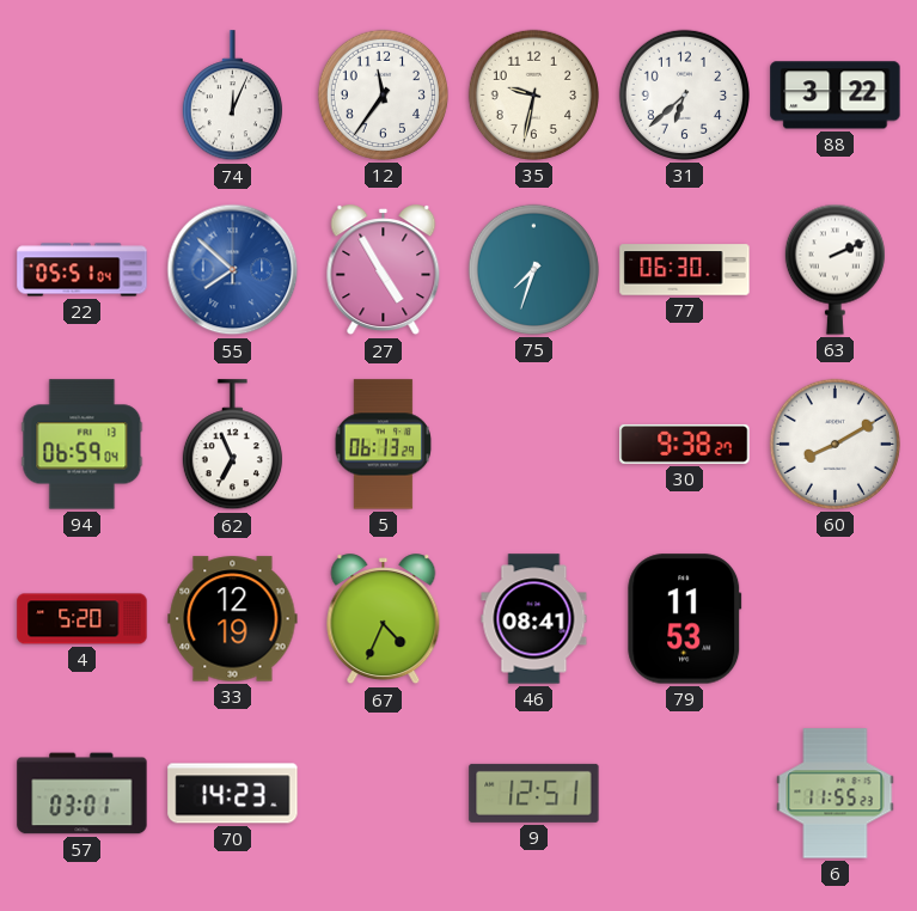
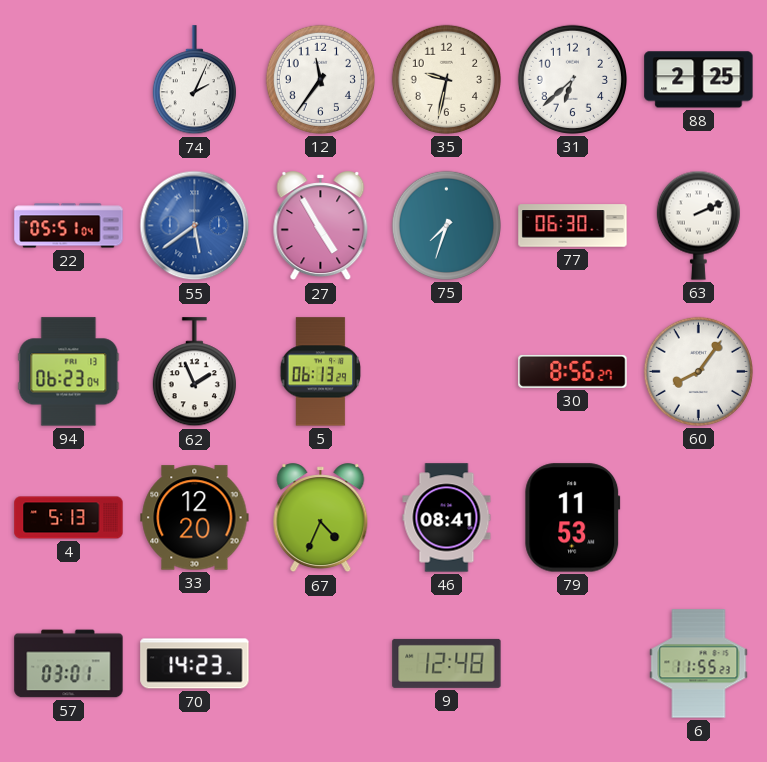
74: 12:04 -> 2:04 (194, 80)
88: 3:22 -> 2:25 (699, 80)
55: 7:52 -> 5:39 (195, 226)
94: 06:59 -> 06:23 (69, 372)
62: 6:56 -> 1:56 (194, 372)
30: 9:38 -> 8:56 (573, 371)
60: 8:10 -> 8:06 (698, 371)
4: 5:20 -> 5:13 (69, 518)
33: 12:19 -> 12:20 (195, 518)
9: 12:51 -> 12:48 (447, 663)
